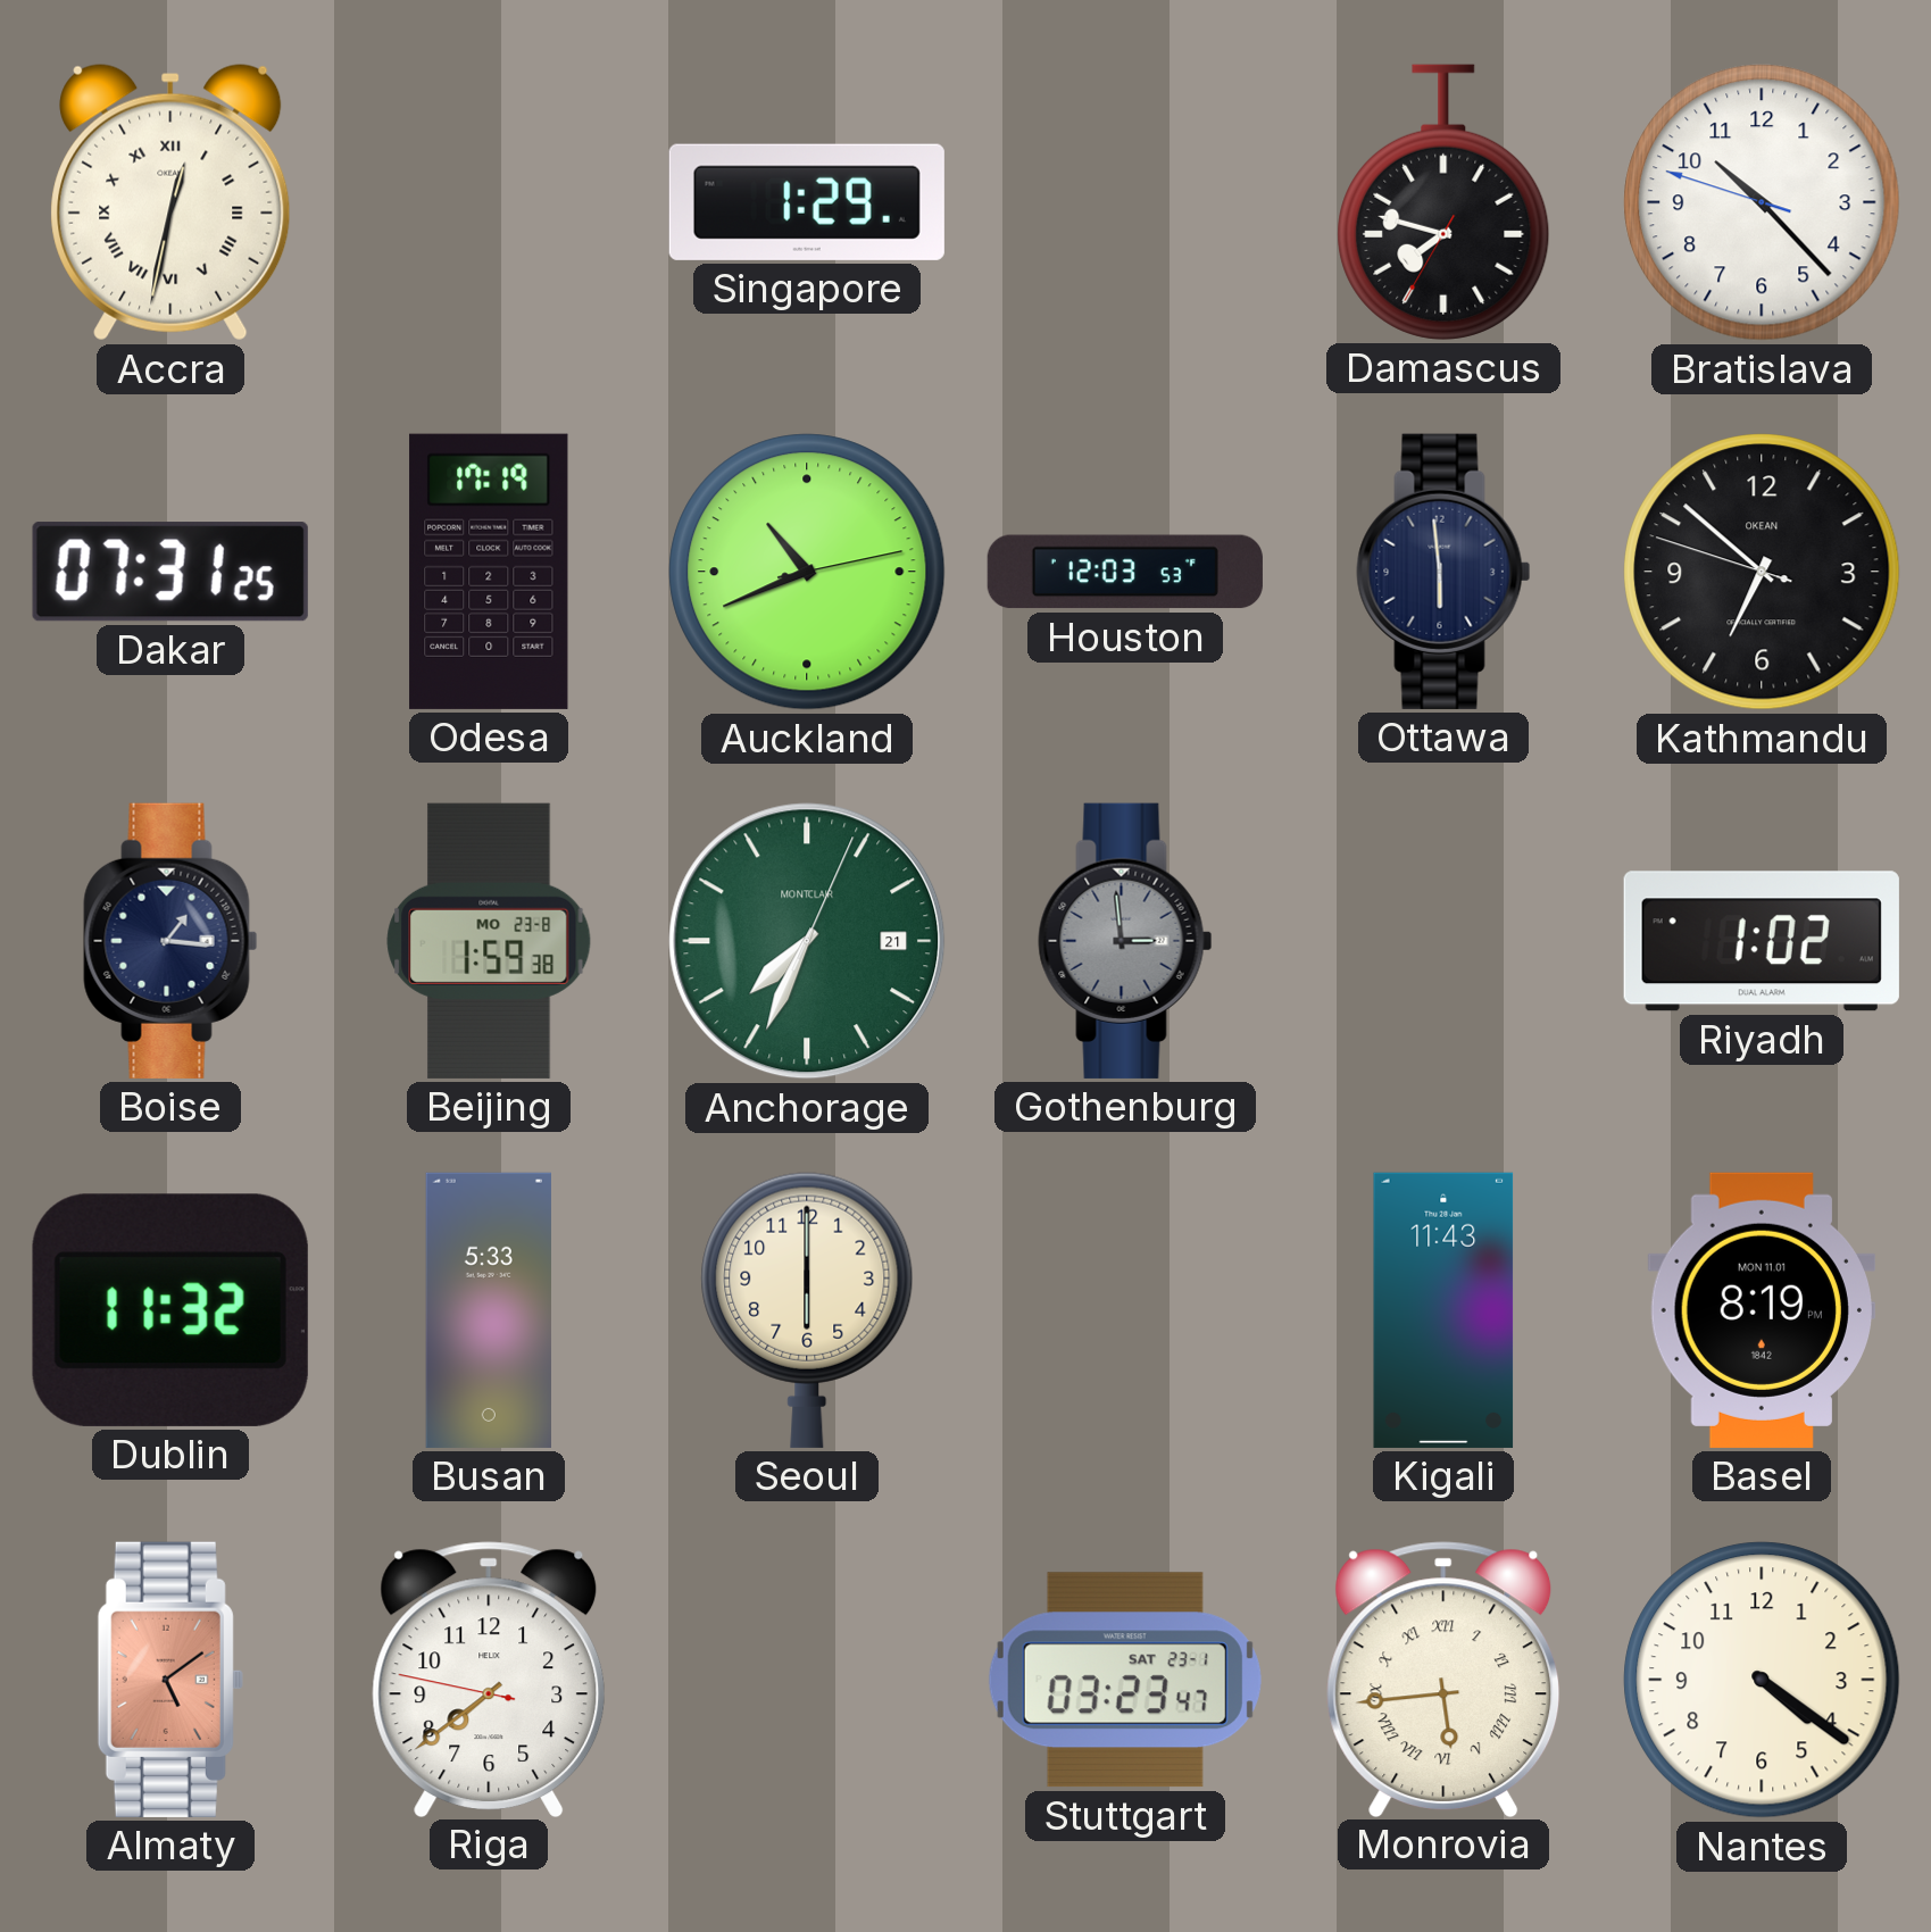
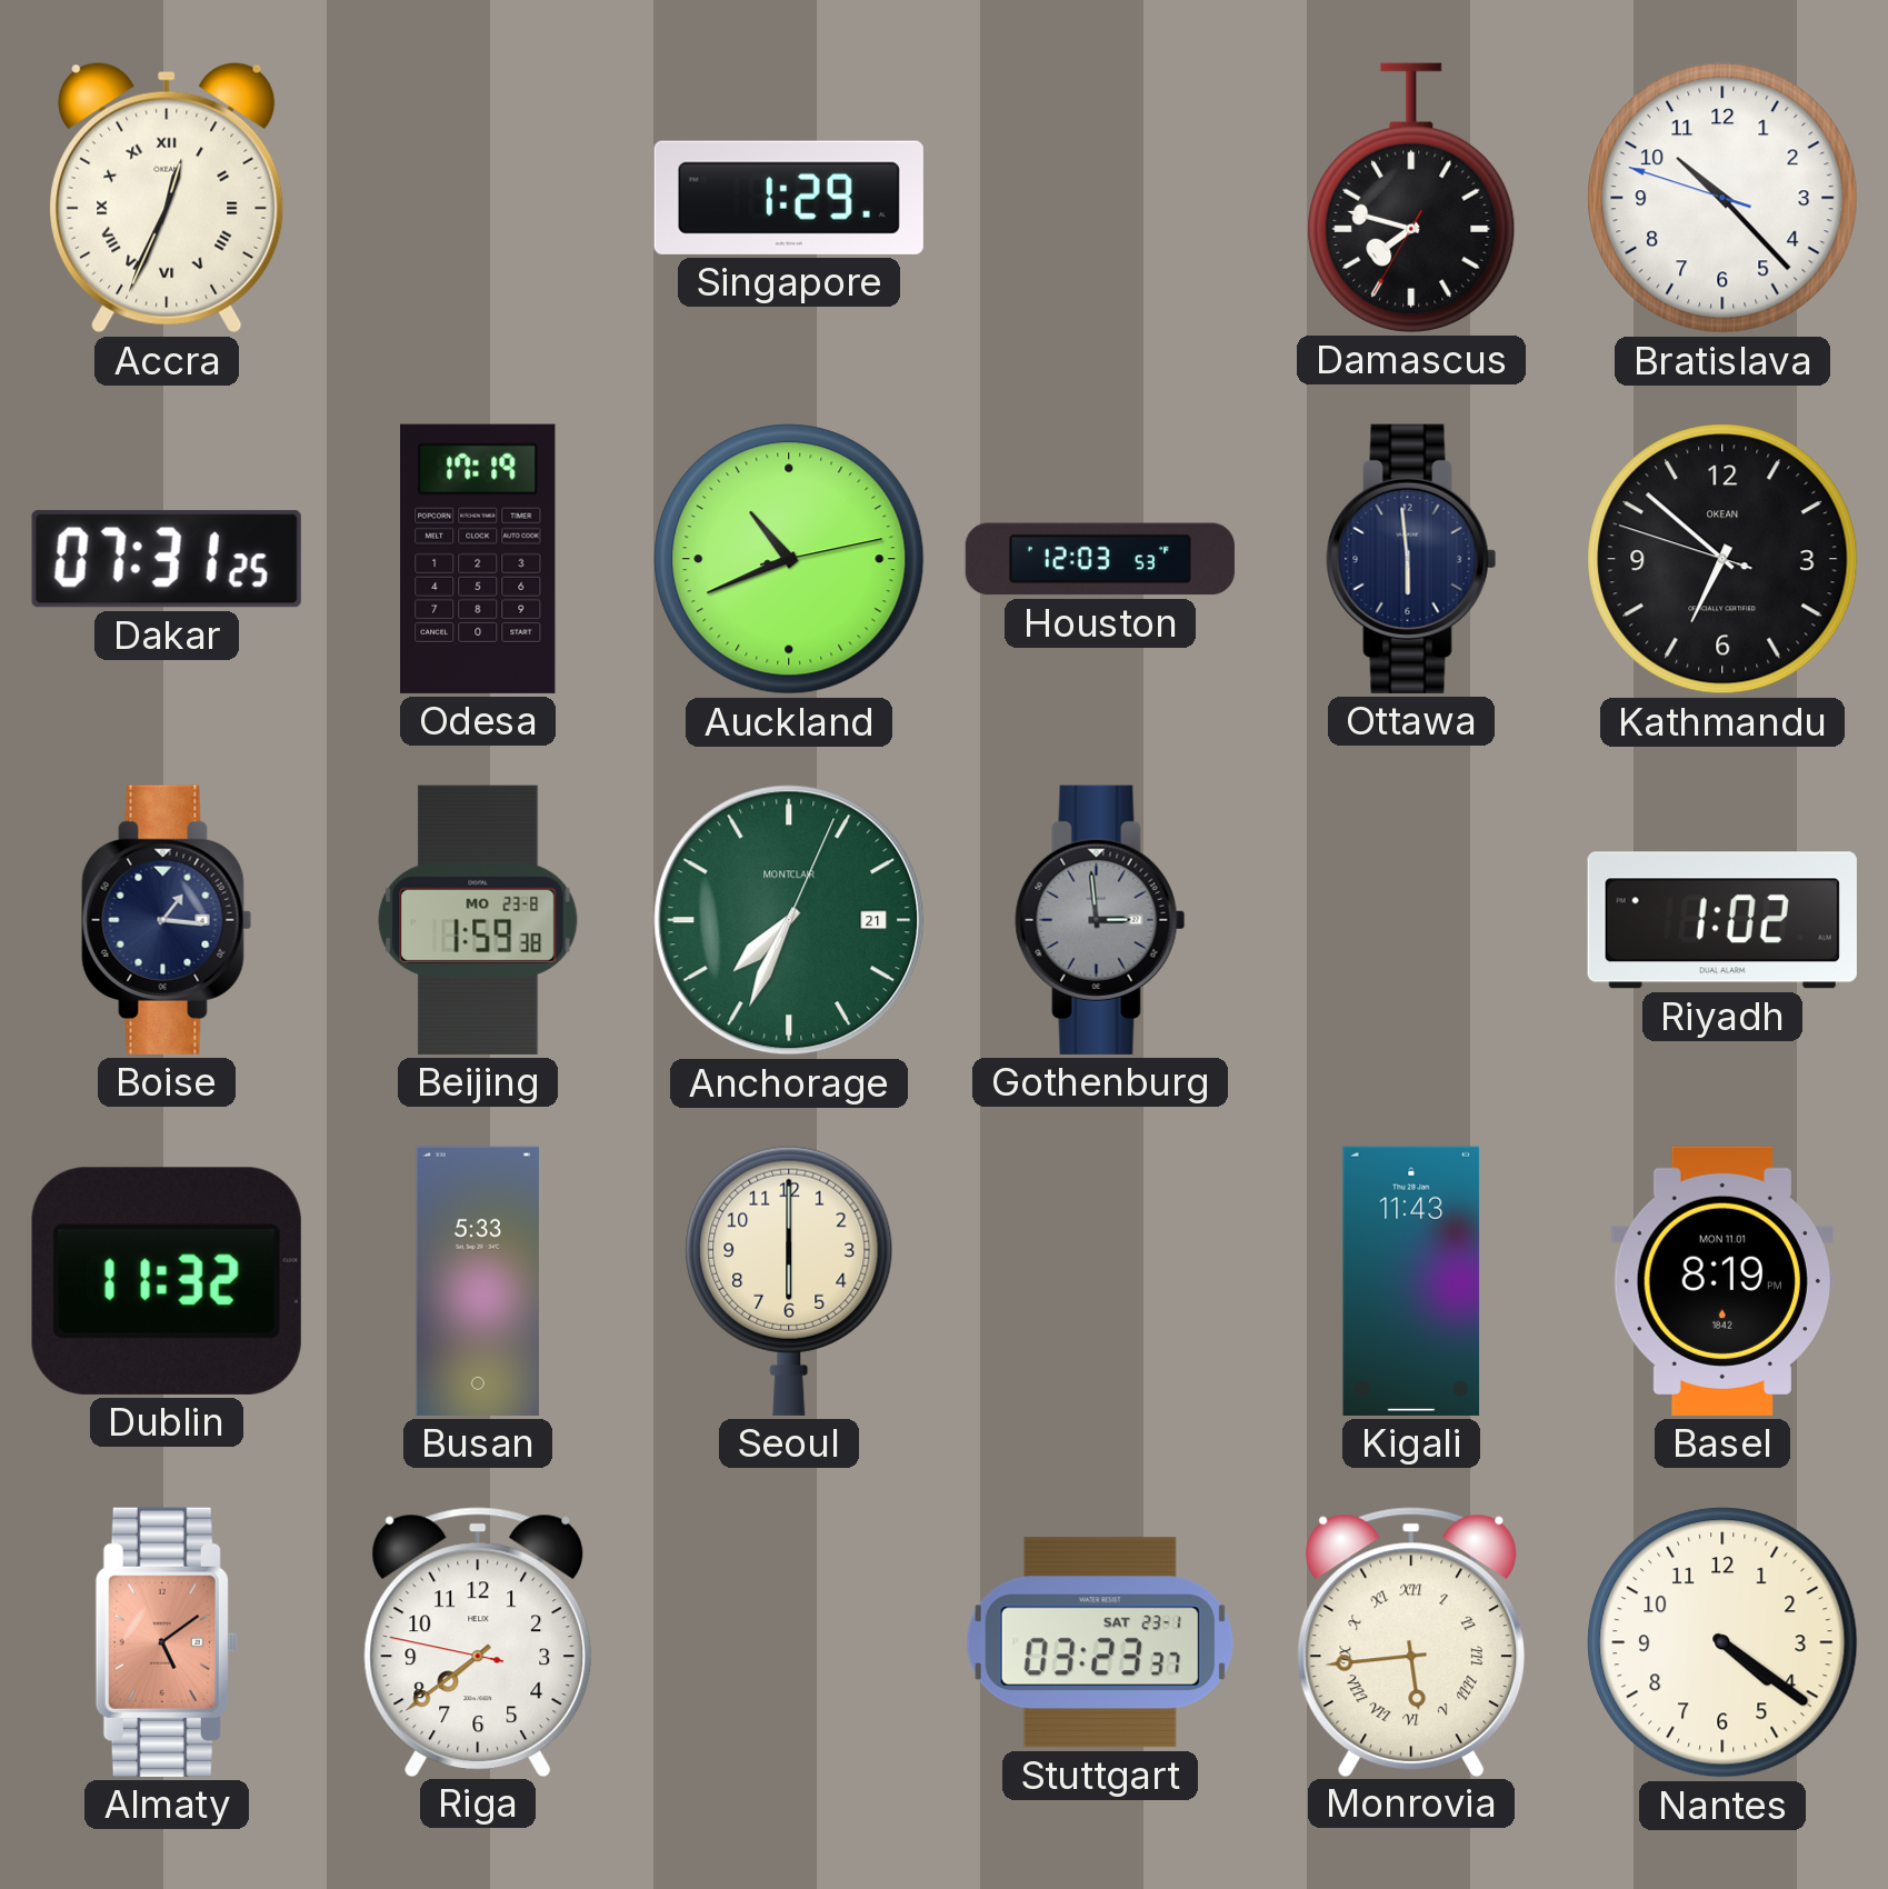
Accra: 12:32 -> 12:34 (167, 198)
Stuttgart: 03:23:47 -> 03:23:37 (1100, 1642)
